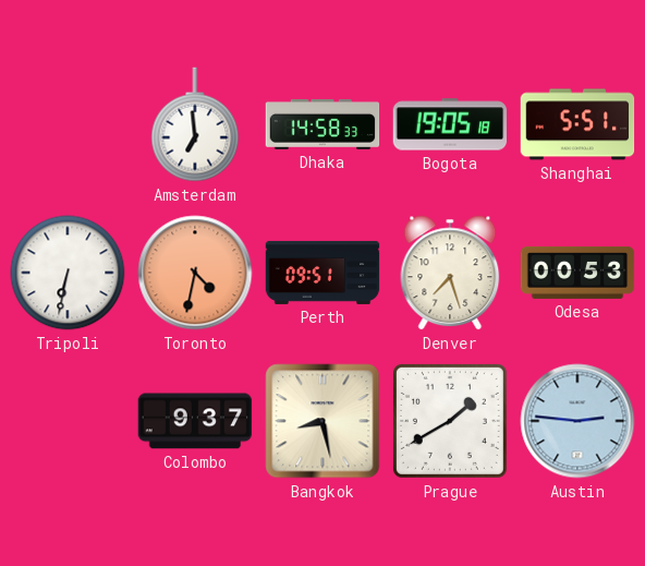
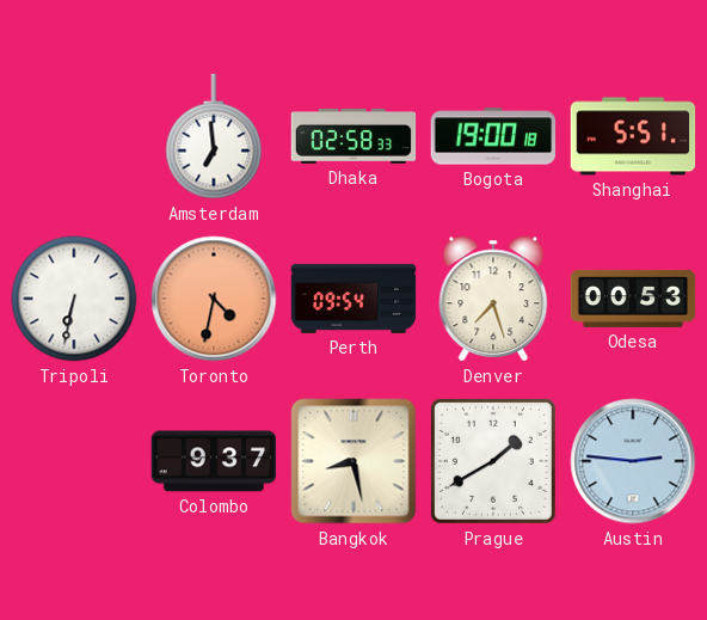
Dhaka: 14:58 -> 02:58 (353, 136)
Bogota: 19:05 -> 19:00 (493, 136)
Perth: 09:51 -> 09:54 (353, 299)
